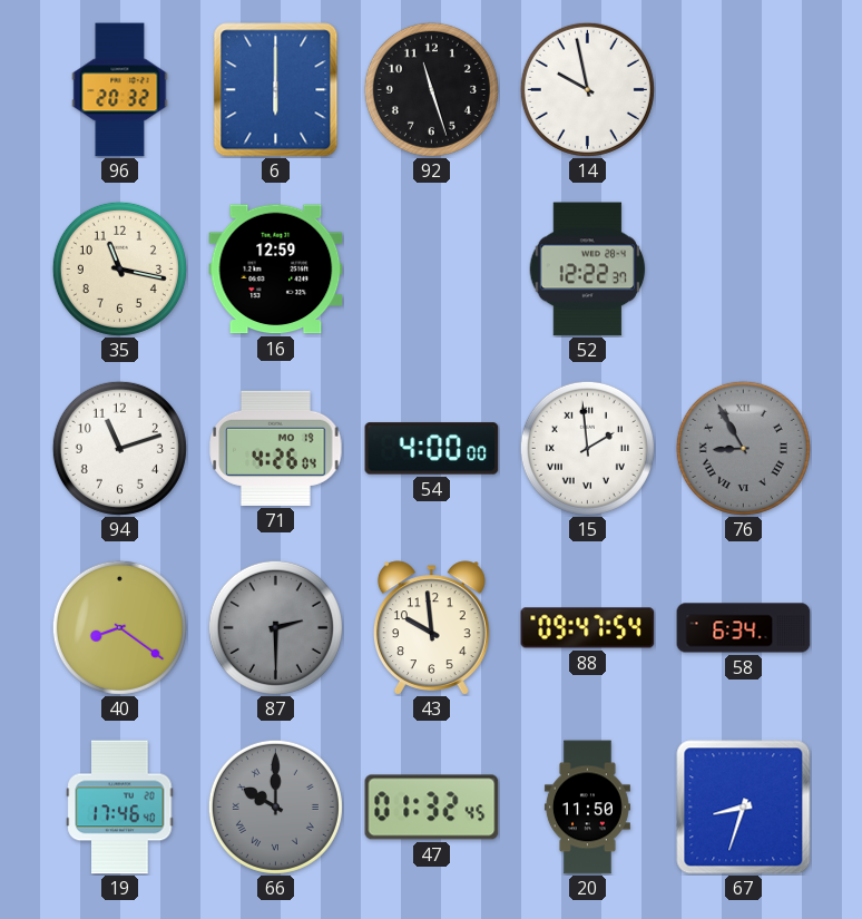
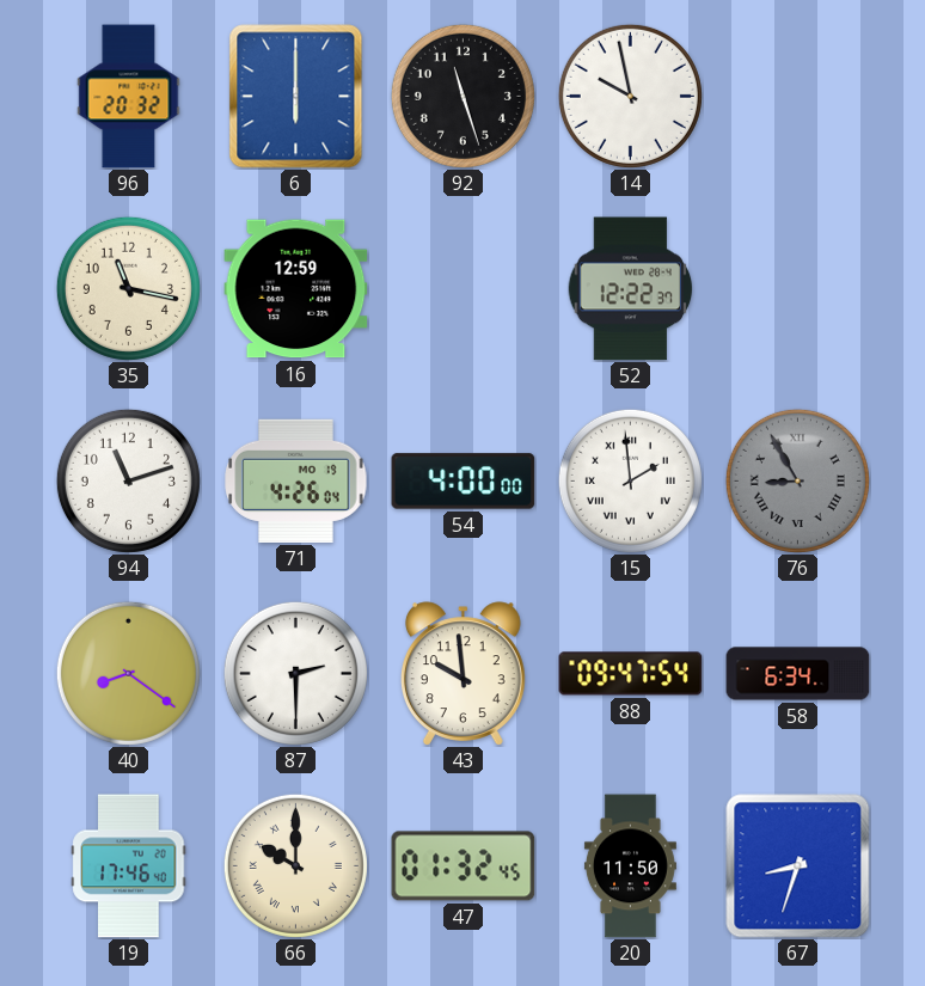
87 dial: grey -> white (295, 673)
66 dial: grey -> cream (295, 865)
